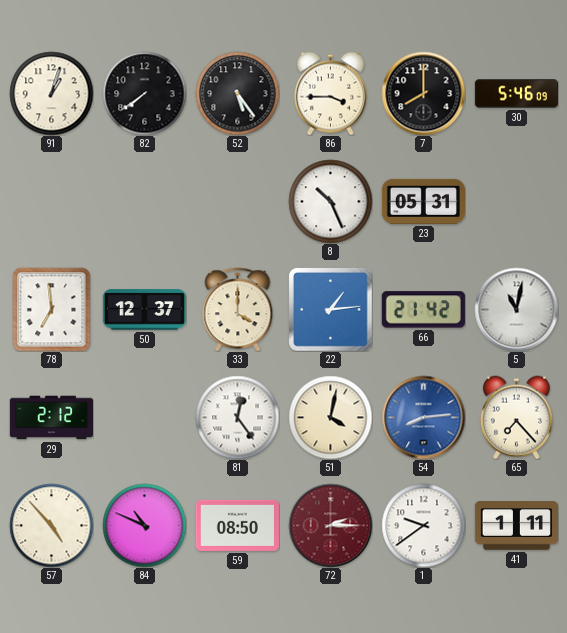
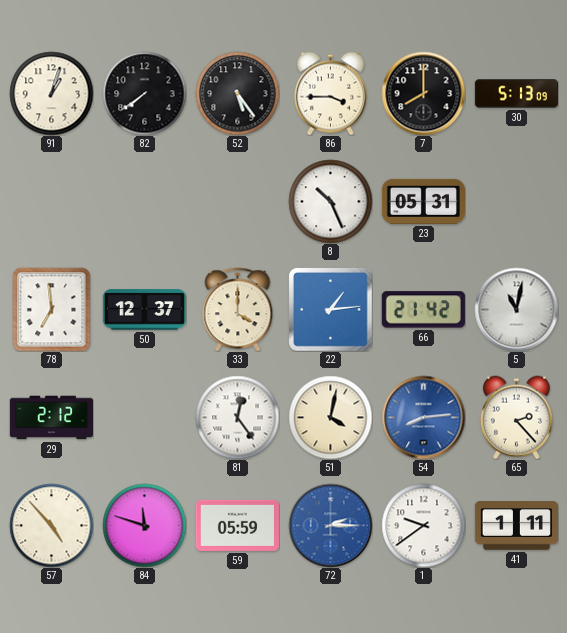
30: 5:46 -> 5:13 (516, 94)
65: 7:23 -> 2:23 (516, 417)
84: 10:49 -> 11:48 (144, 525)
59: 08:50 -> 05:59 (237, 525)
72 dial: burgundy -> blue (330, 525)
